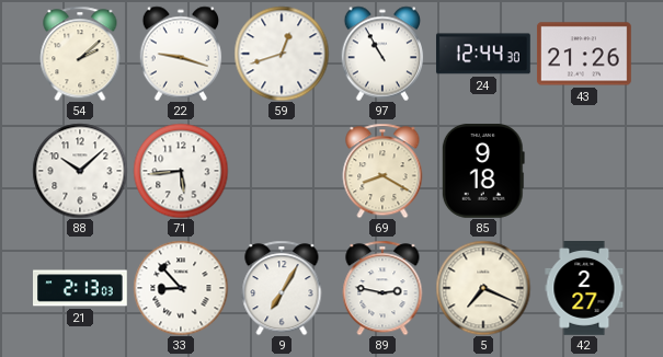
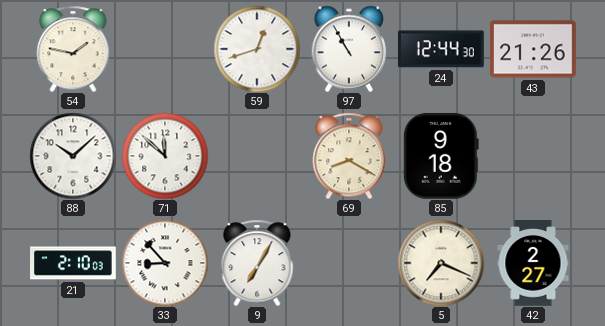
54: 2:08 -> 1:47 (73, 49)
22: 9:18 -> none (181, 54)
71: 5:44 -> 11:52 (165, 156)
21: 2:13 -> 2:10 (74, 263)
89: 2:47 -> none (382, 288)
